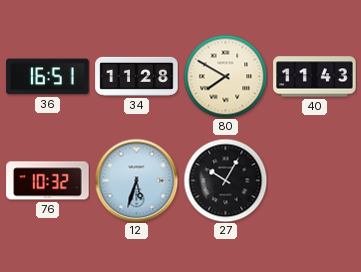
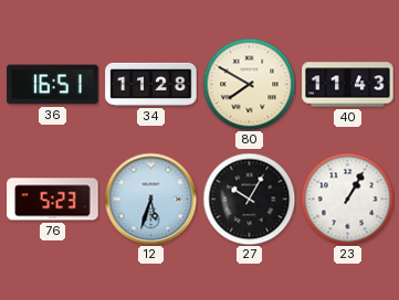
76: 10:32 -> 5:23 (53, 200)
23: none -> 1:05 (347, 199)
